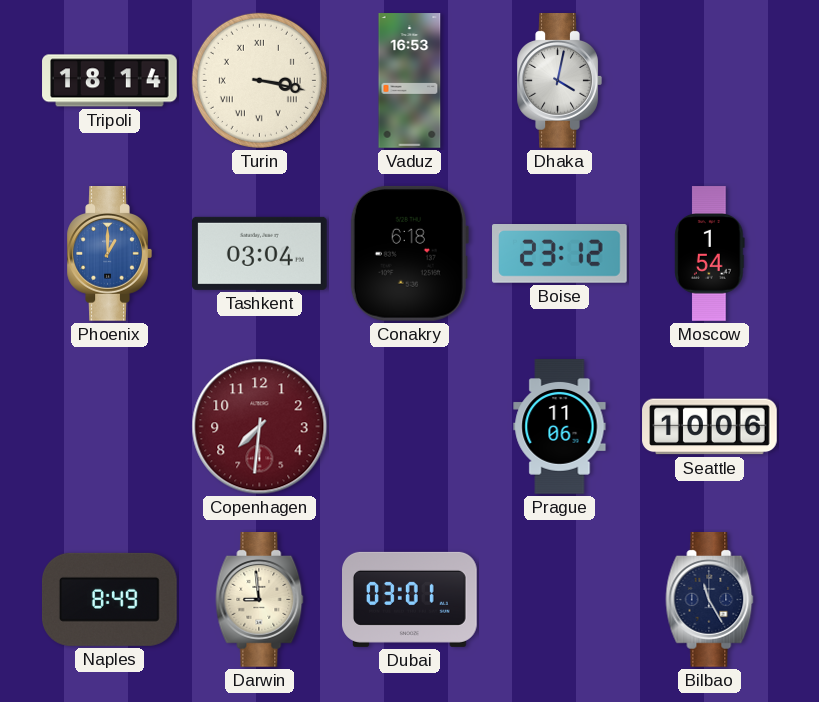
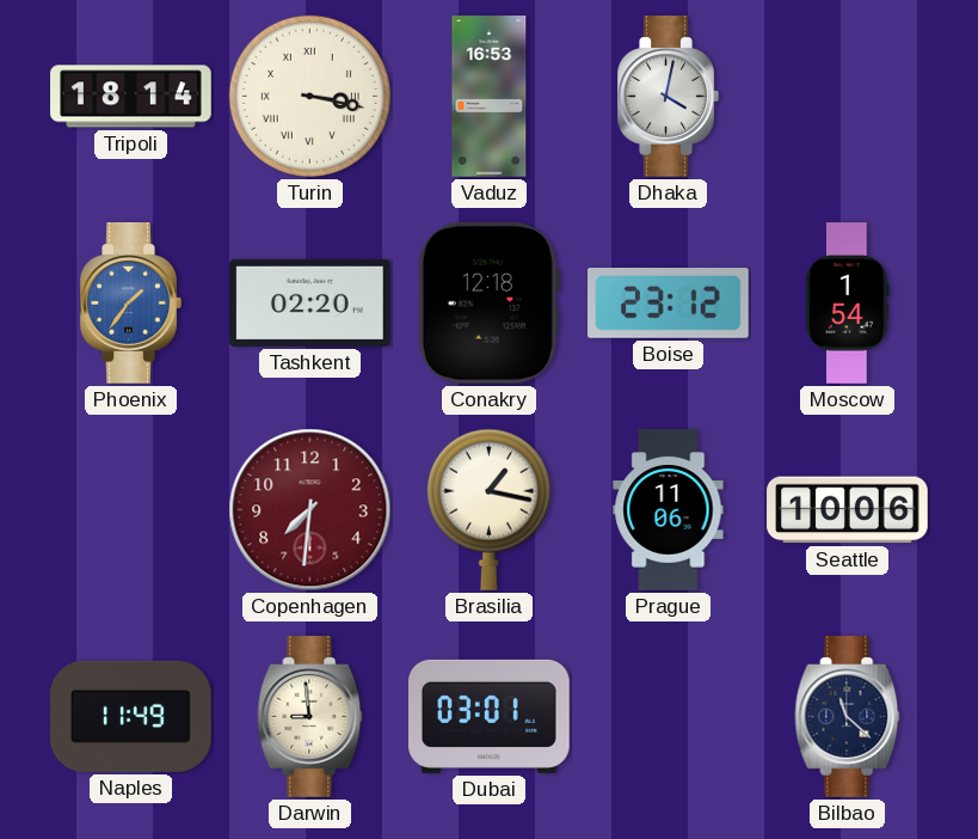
Phoenix: 1:00 -> 1:36 (130, 304)
Tashkent: 03:04 -> 02:20 (310, 302)
Conakry: 6:18 -> 12:18 (488, 302)
Brasilia: none -> 1:17 (488, 509)
Naples: 8:49 -> 11:49 (131, 716)
Bilbao: 11:25 -> 11:22 (848, 717)
